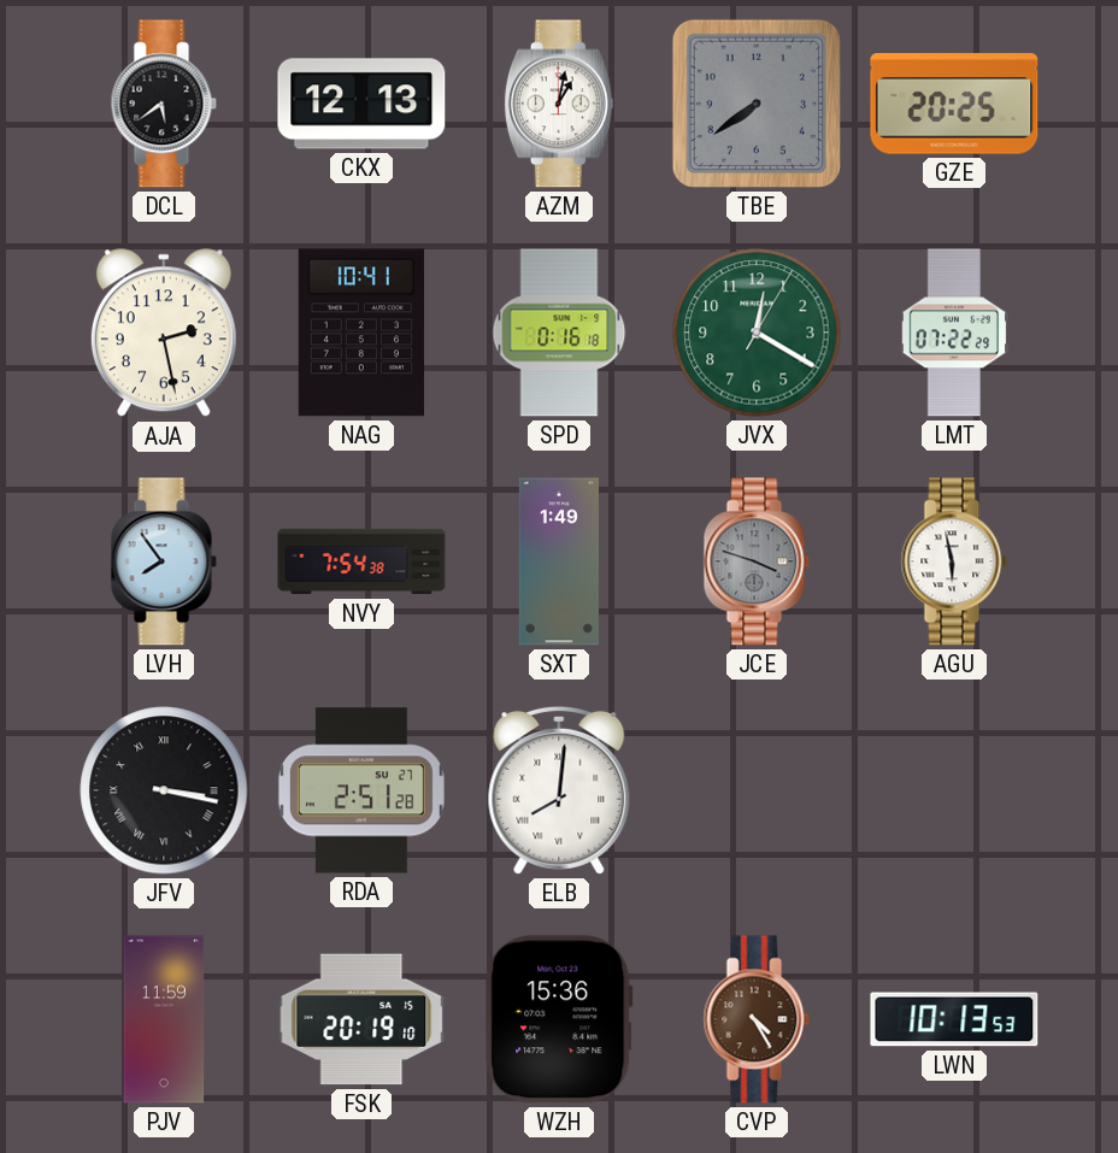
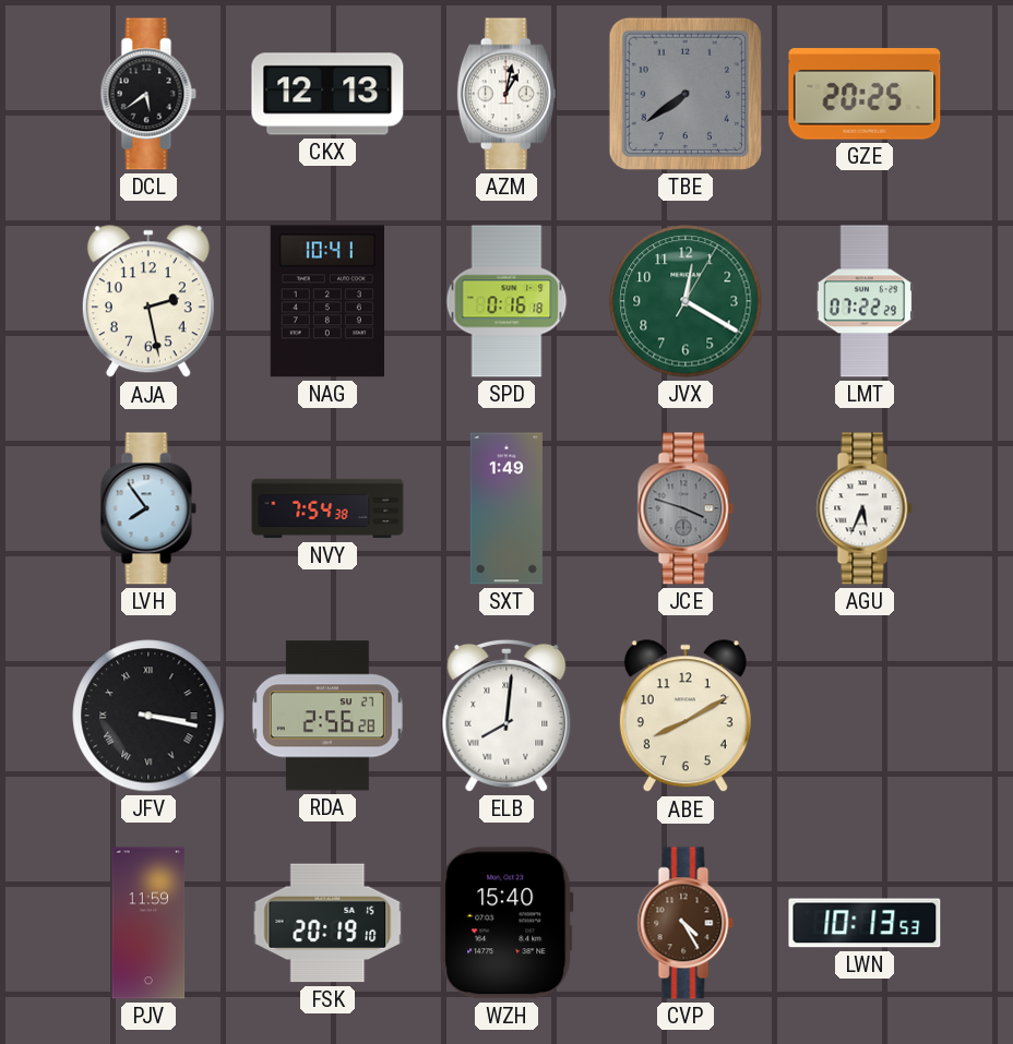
AGU: 5:58 -> 5:34 (865, 508)
RDA: 2:51 -> 2:56 (327, 716)
ABE: none -> 8:10 (686, 717)
WZH: 15:36 -> 15:40 (506, 923)
